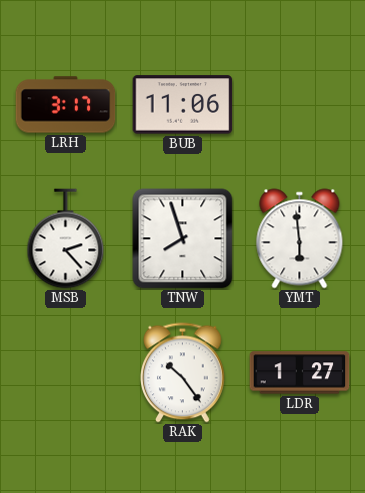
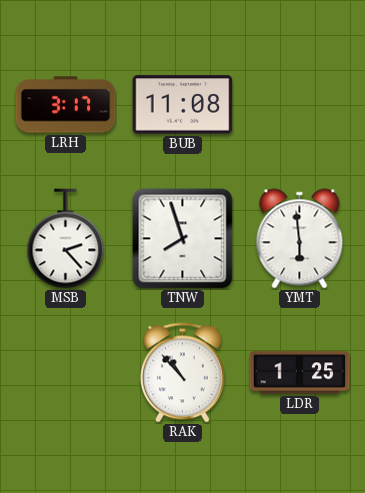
BUB: 11:06 -> 11:08 (183, 105)
RAK: 10:24 -> 10:53 (183, 373)
LDR: 1:27 -> 1:25 (300, 373)
